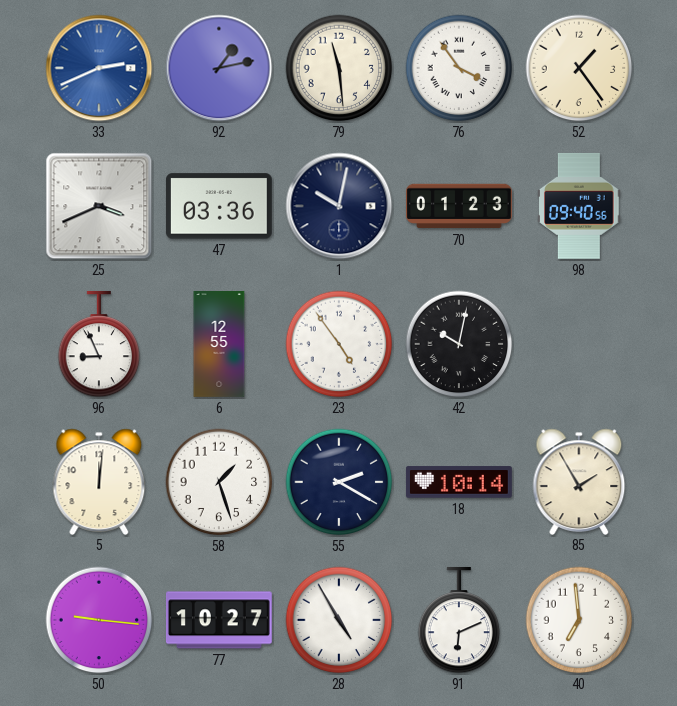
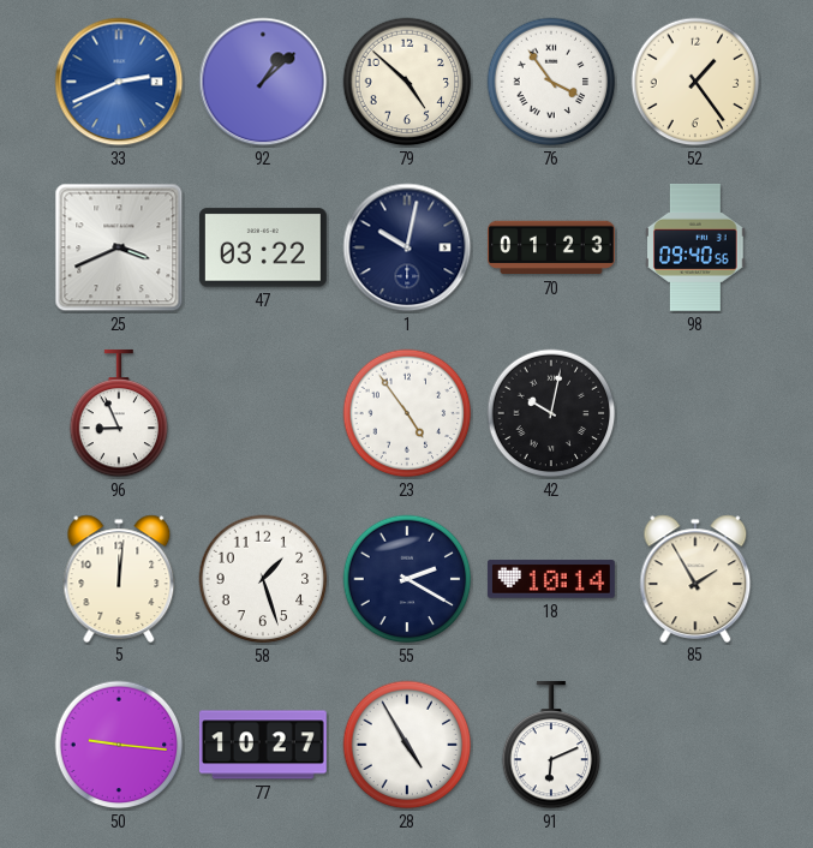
92: 1:13 -> 1:08 (263, 82)
79: 11:29 -> 4:52 (407, 82)
47: 03:36 -> 03:22 (263, 247)
6: 12:55 -> none (219, 345)
40: 6:59 -> none (579, 620)
